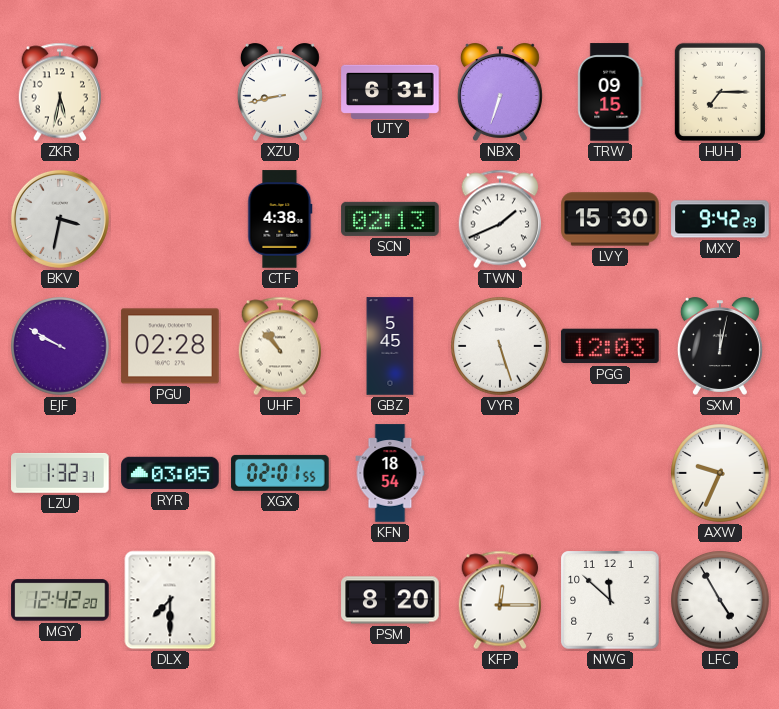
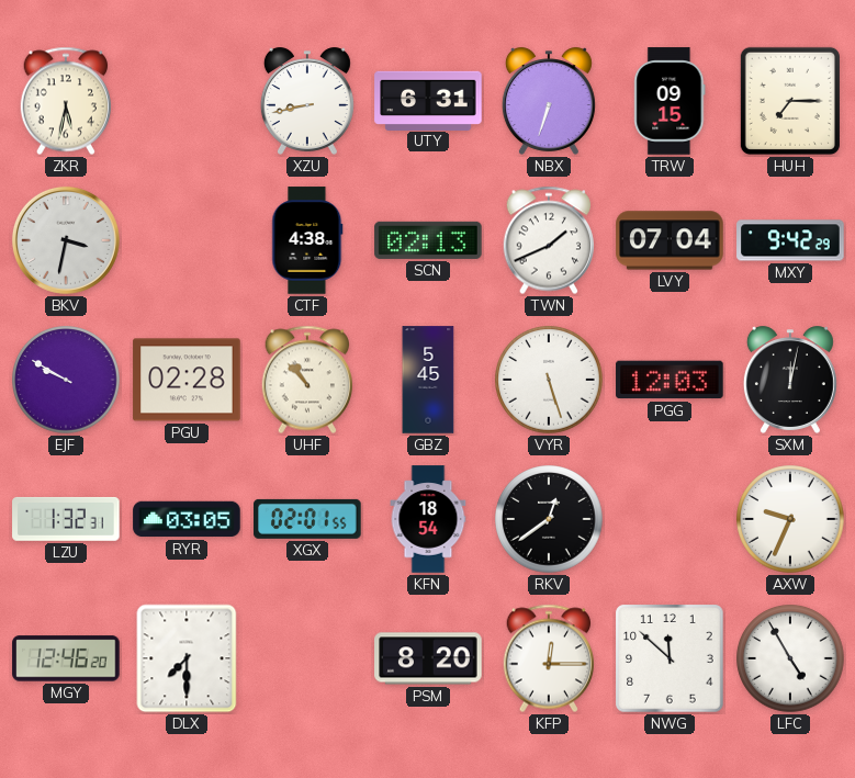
LVY: 15:30 -> 07:04 (670, 240)
RKV: none -> 12:39 (549, 519)
MGY: 12:42 -> 12:46 (66, 658)
